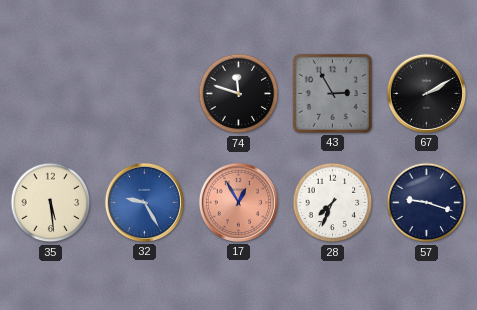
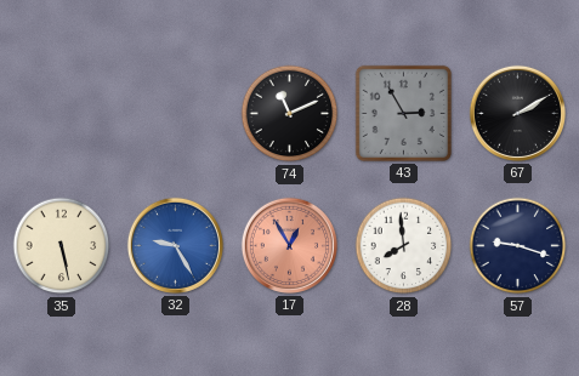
74: 11:48 -> 11:11 (290, 114)
35: 5:29 -> 5:28 (62, 246)
28: 7:34 -> 7:59 (404, 246)
